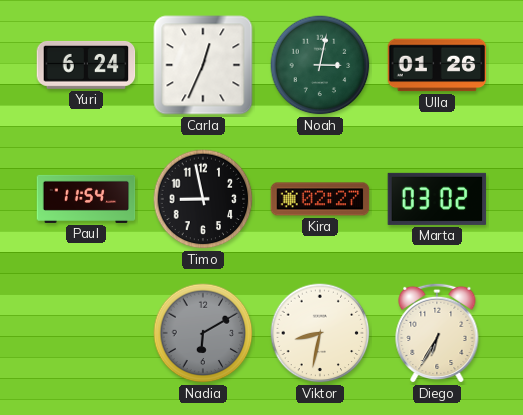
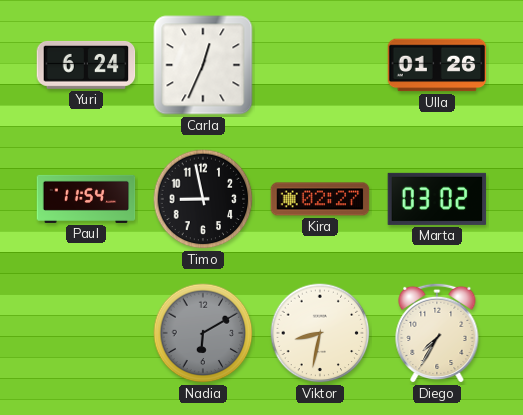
Noah: 3:02 -> none (320, 65)
Diego: 6:35 -> 7:35 (437, 333)
